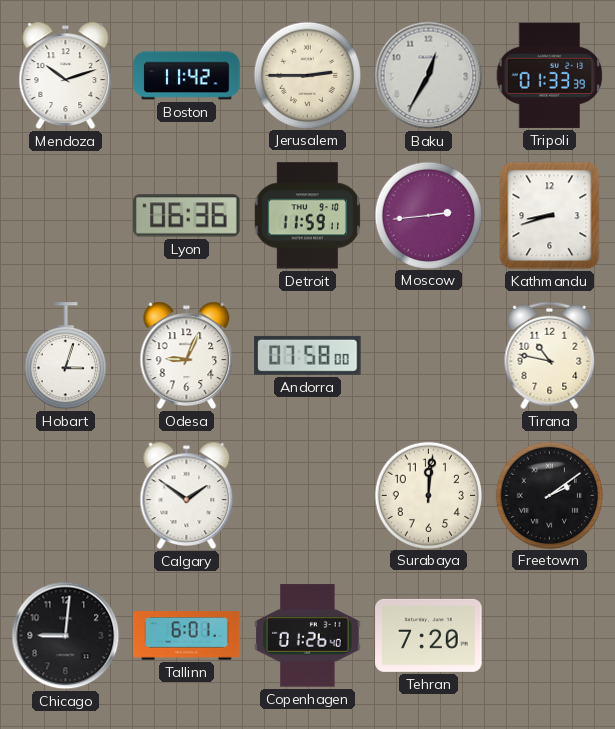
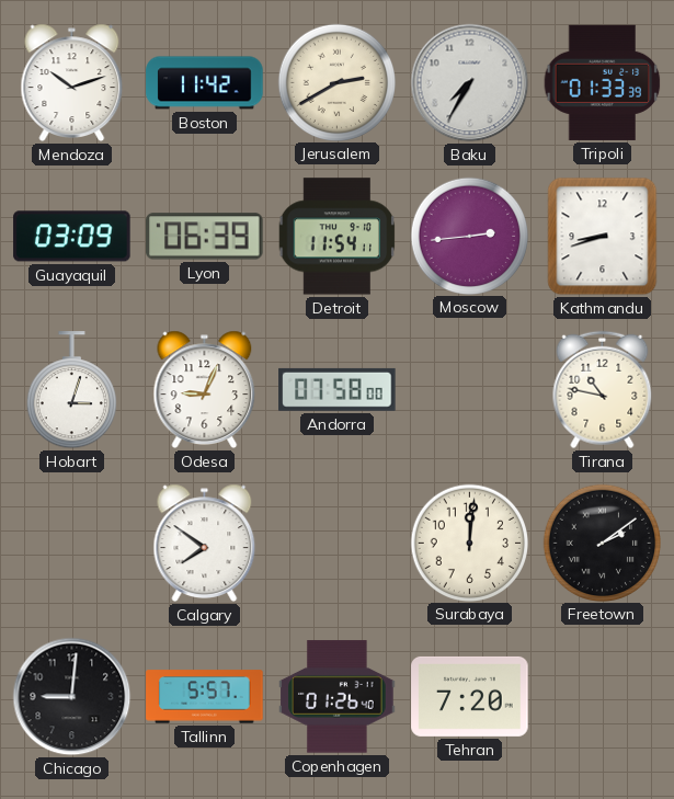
Jerusalem: 2:45 -> 2:40 (336, 82)
Baku: 12:35 -> 7:35 (470, 83)
Guayaquil: none -> 03:09 (72, 237)
Lyon: 06:36 -> 06:39 (205, 237)
Detroit: 11:59 -> 11:54 (338, 237)
Calgary: 1:51 -> 7:51 (205, 543)
Tallinn: 6:01 -> 5:57 (205, 697)
